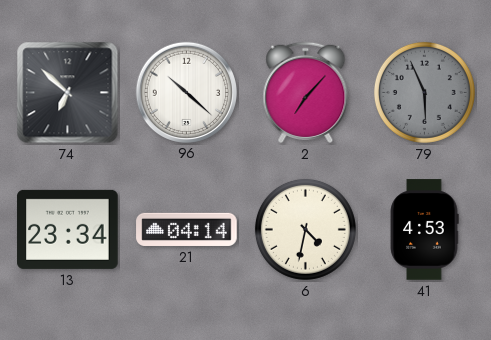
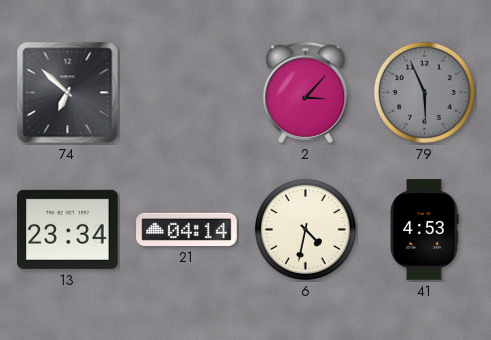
96: 10:22 -> none (186, 92)
2: 7:07 -> 3:07 (306, 92)
